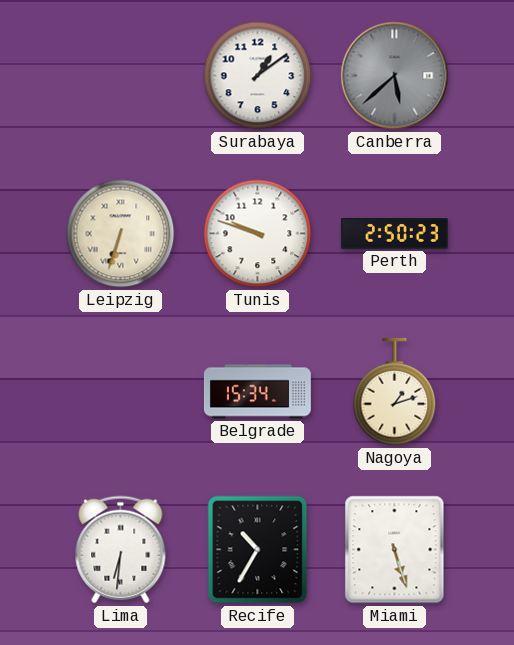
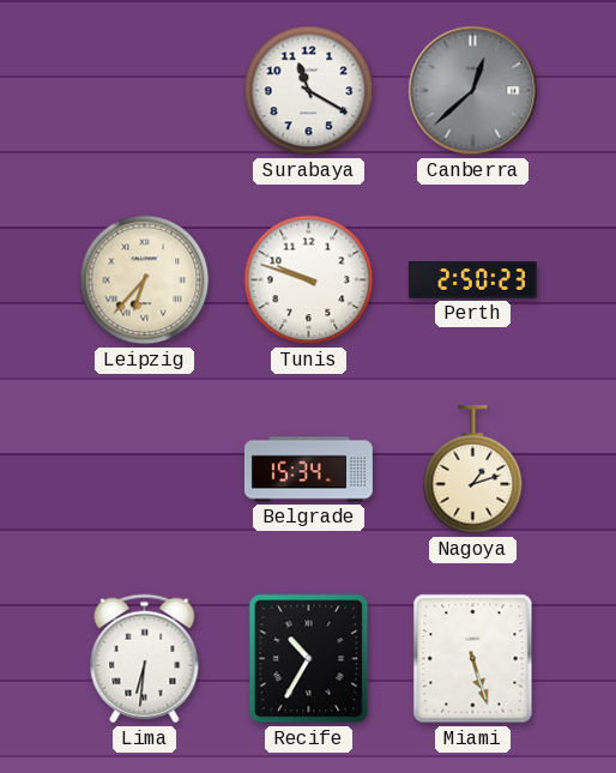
Surabaya: 1:09 -> 11:20 (309, 91)
Canberra: 5:38 -> 12:38 (473, 91)
Leipzig: 6:33 -> 6:37 (145, 280)
